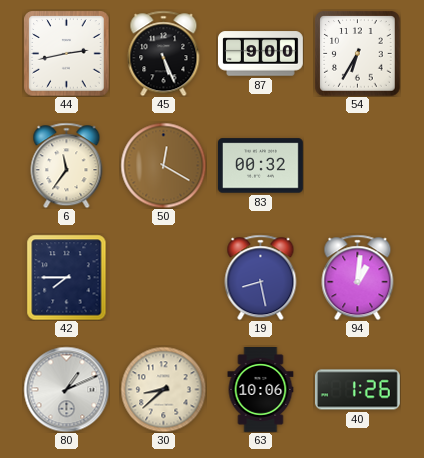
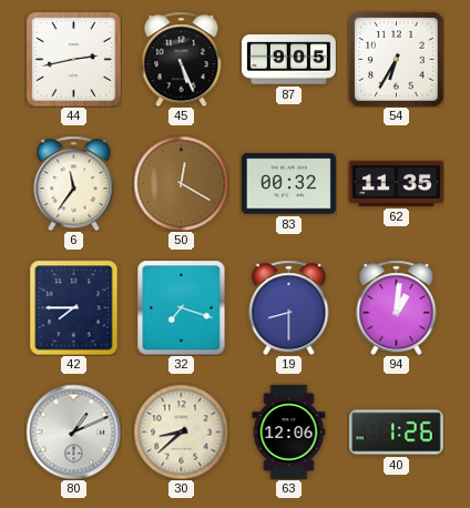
87: 9:00 -> 9:05 (288, 60)
62: none -> 11:35 (396, 183)
32: none -> 7:18 (182, 307)
19: 8:28 -> 8:30 (289, 307)
63: 10:06 -> 12:06 (289, 433)
